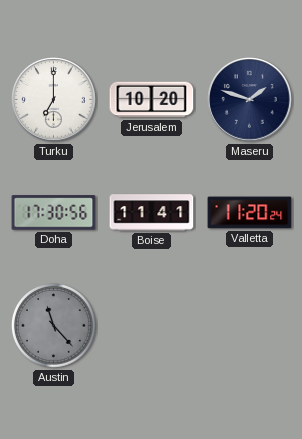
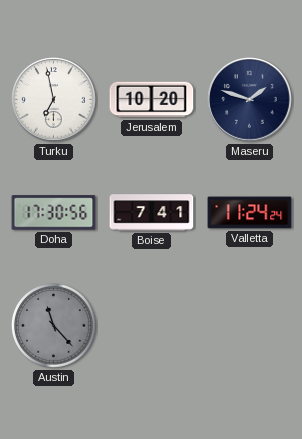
Turku: 7:00 -> 6:58 (54, 100)
Boise: 11:41 -> 7:41 (152, 213)
Valletta: 11:20 -> 11:24 (250, 213)
